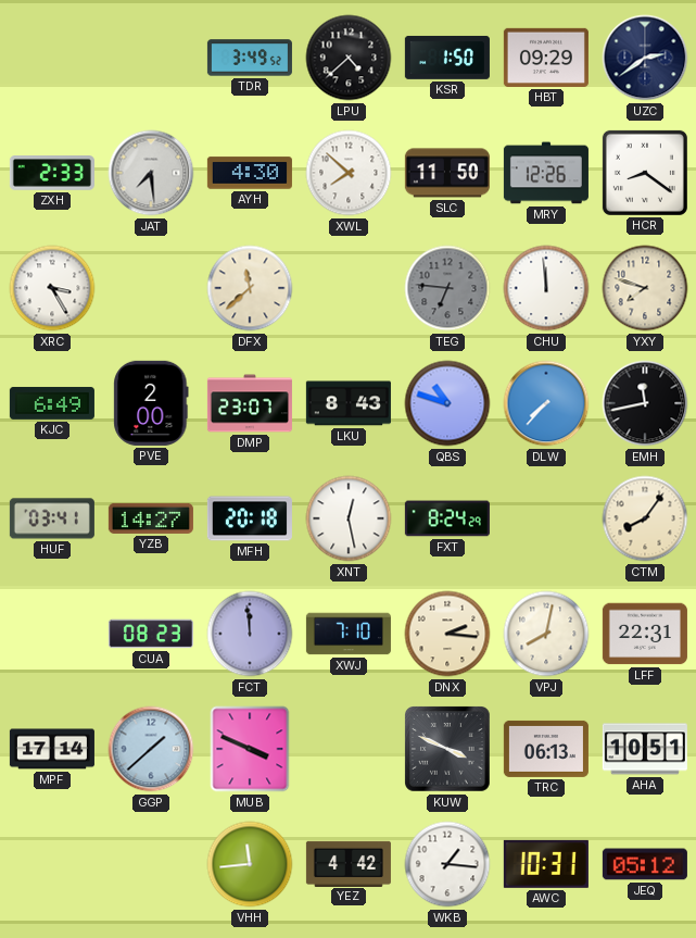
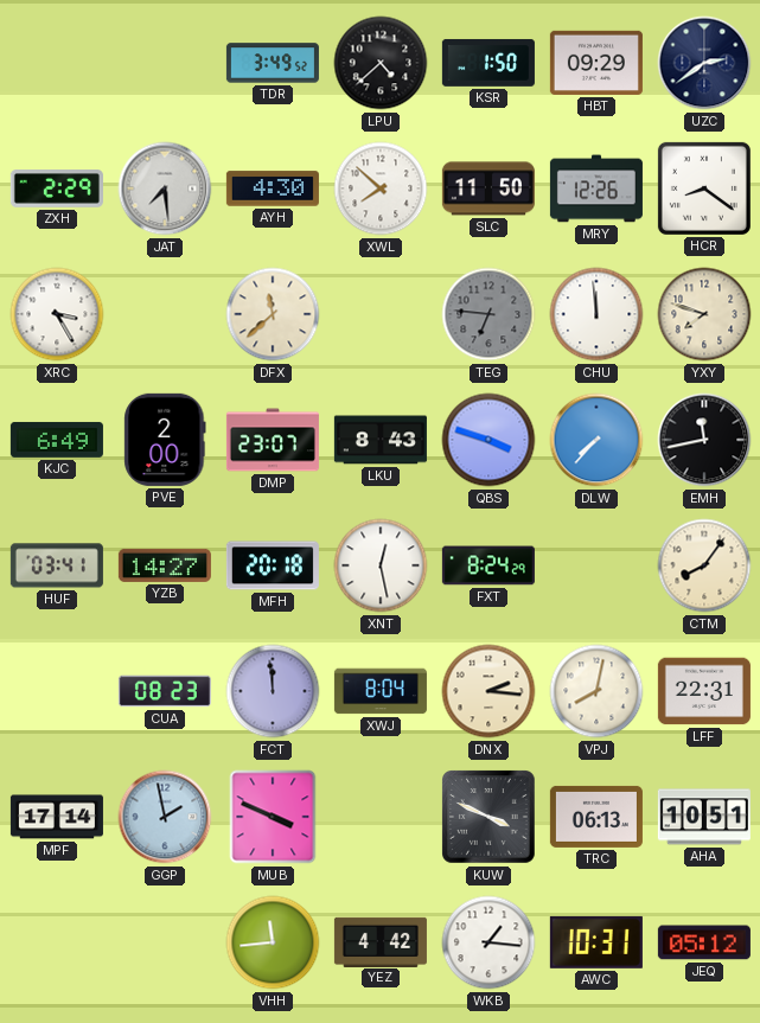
ZXH: 2:33 -> 2:29 (57, 188)
QBS: 10:48 -> 3:48 (488, 440)
XWJ: 7:10 -> 8:04 (381, 691)
GGP: 1:38 -> 1:58 (165, 817)
